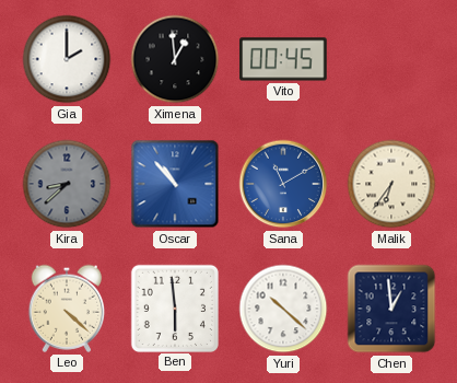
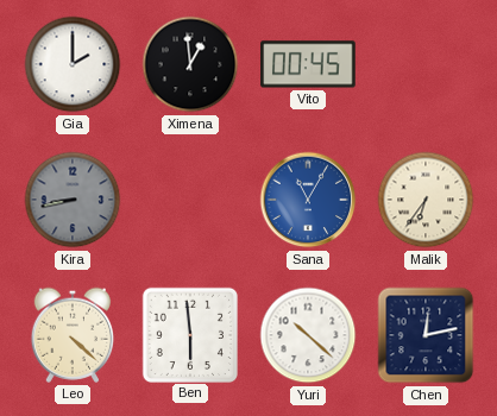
Kira: 8:38 -> 8:43 (73, 200)
Oscar: 10:53 -> none (175, 184)
Sana: 11:10 -> 11:05 (308, 200)
Chen: 12:59 -> 12:13 (426, 335)
